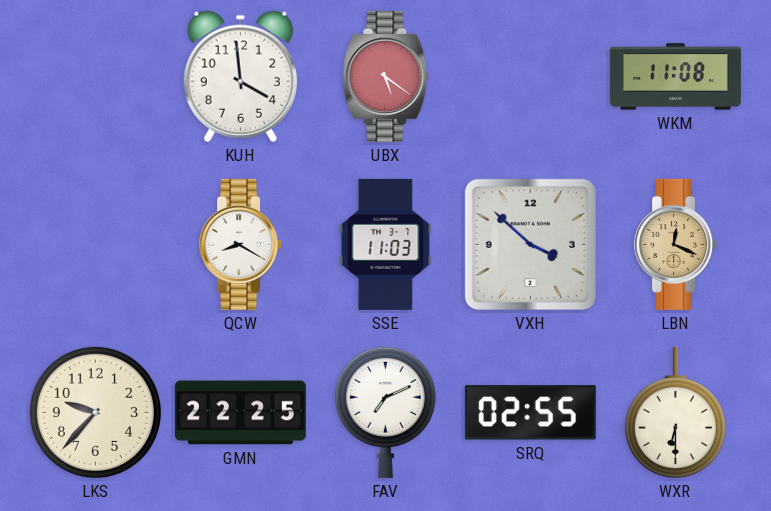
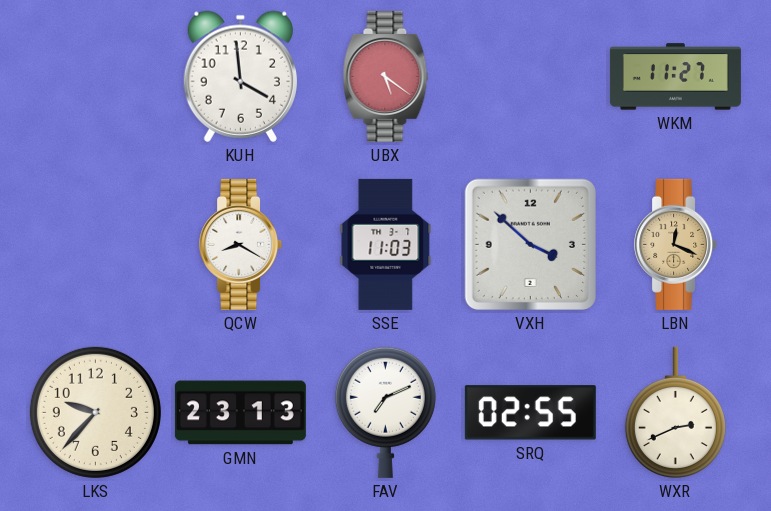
WKM: 11:08 -> 11:27 (675, 77)
GMN: 22:25 -> 23:13 (240, 413)
WXR: 6:30 -> 2:41 (675, 412)
